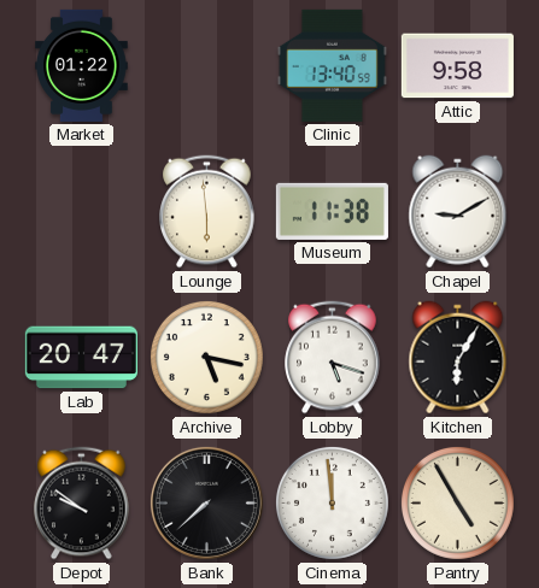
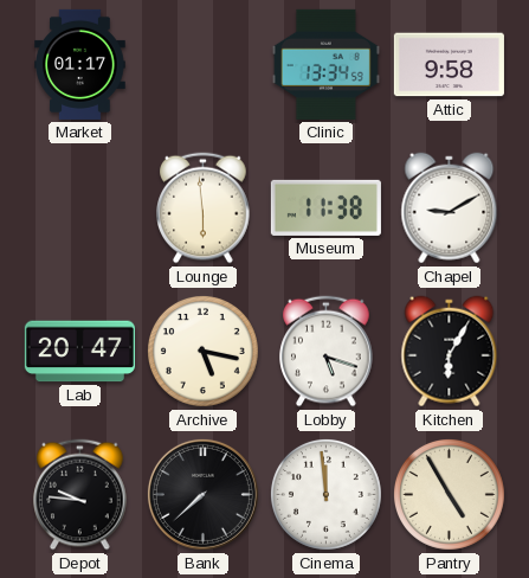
Market: 01:22 -> 01:17 (80, 64)
Clinic: 13:40 -> 13:34 (325, 64)
Depot: 9:51 -> 9:46 (80, 495)
